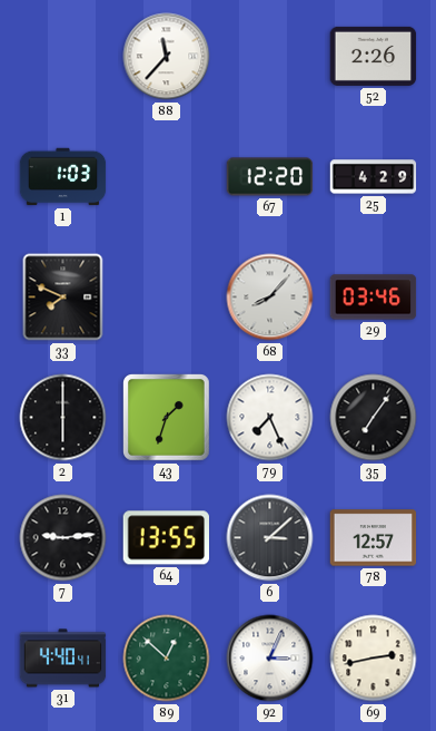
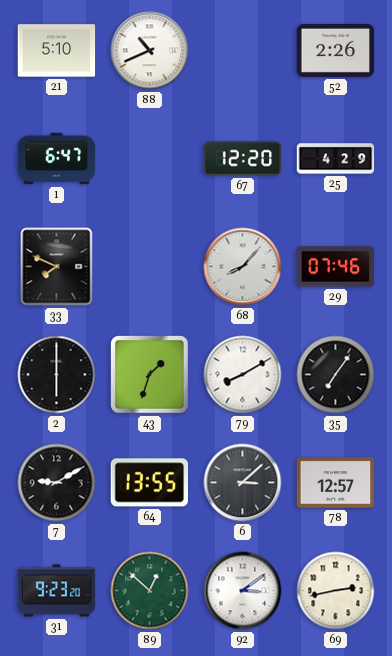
21: none -> 5:10 (57, 51)
88: 11:37 -> 10:41 (150, 51)
1: 1:03 -> 6:47 (57, 159)
29: 03:46 -> 07:46 (336, 267)
79: 7:26 -> 8:10 (243, 375)
7: 9:14 -> 9:10 (57, 483)
31: 4:40 -> 9:23 (57, 591)
92: 3:04 -> 3:09 (243, 591)
